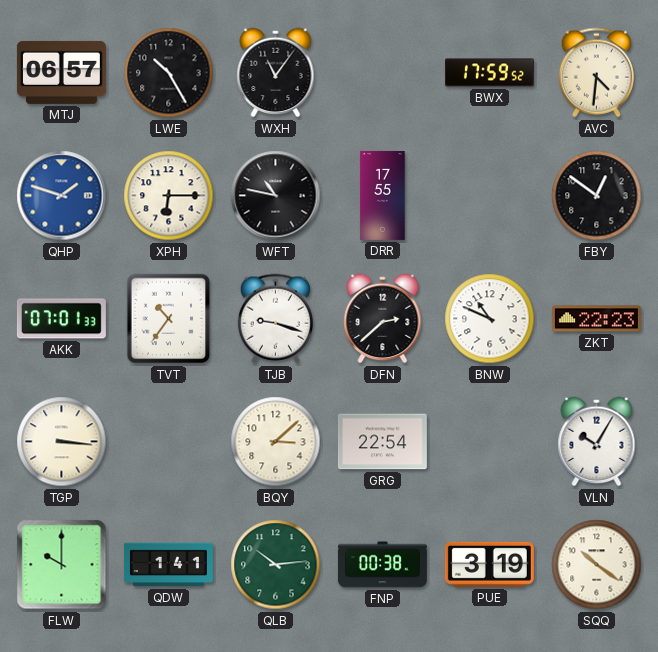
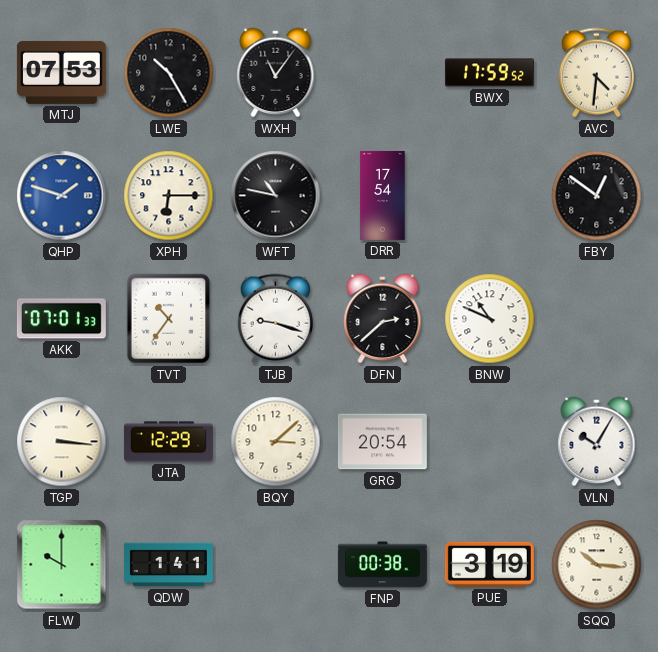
MTJ: 06:57 -> 07:53 (61, 72)
DRR: 17:55 -> 17:54 (383, 195)
ZKT: 22:23 -> none (596, 319)
JTA: none -> 12:29 (168, 442)
GRG: 22:54 -> 20:54 (382, 442)
QLB: 10:14 -> none (276, 565)
SQQ: 10:21 -> 10:16 (597, 565)
